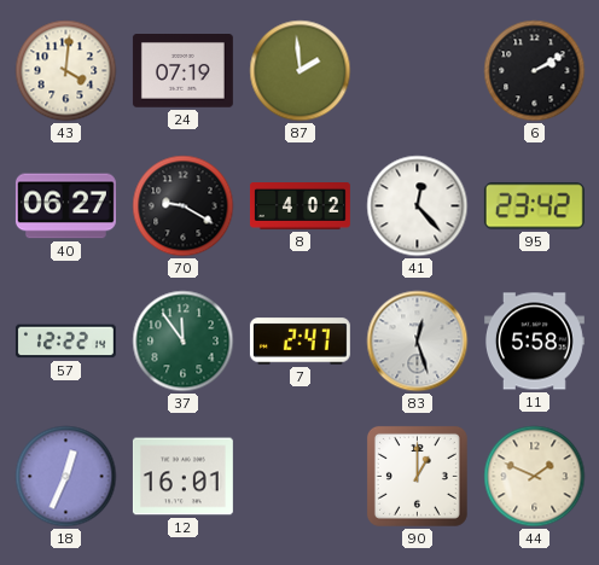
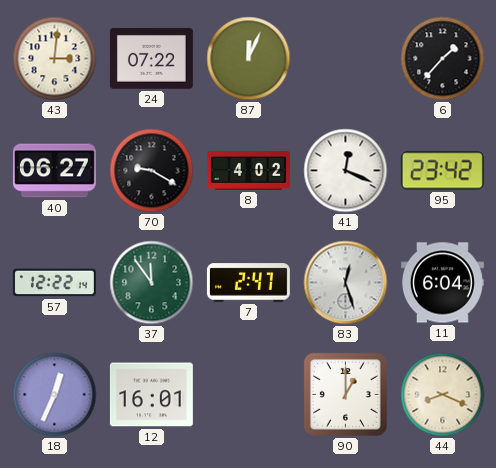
43: 4:01 -> 3:01 (55, 59)
24: 07:19 -> 07:22 (151, 59)
87: 1:59 -> 12:04 (249, 59)
6: 2:10 -> 1:37 (443, 59)
41: 12:23 -> 12:19 (346, 171)
11: 5:58 -> 6:04 (442, 283)
44: 1:49 -> 8:19 (443, 395)
